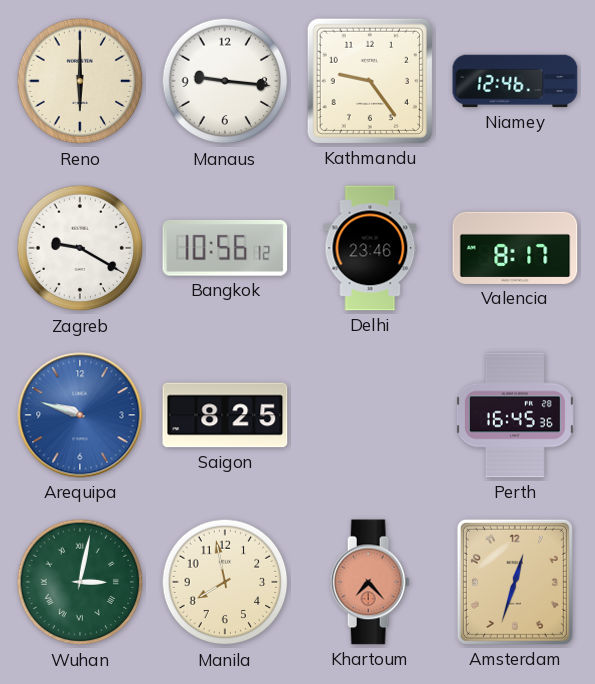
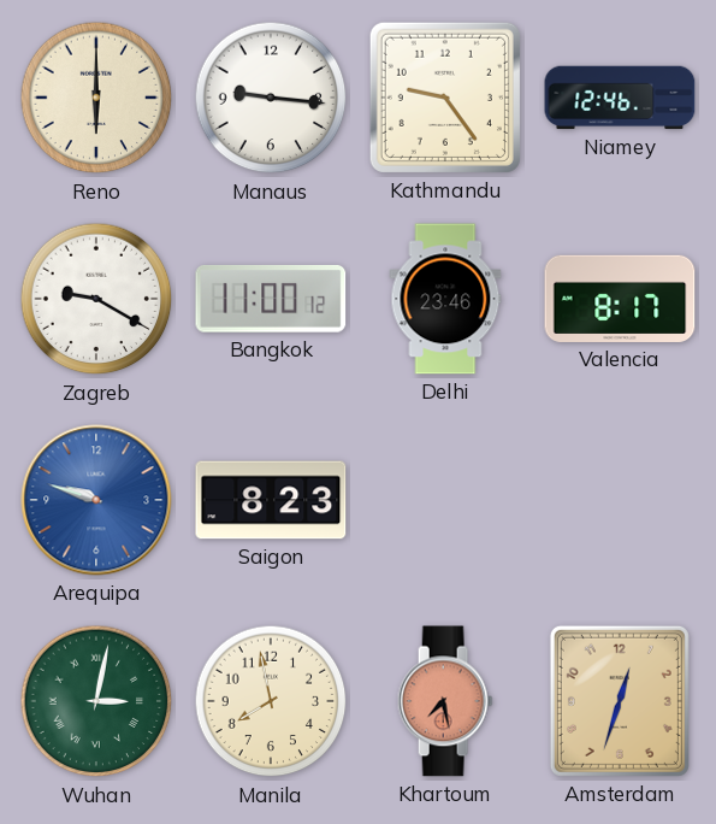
Bangkok: 10:56 -> 11:00 (271, 299)
Saigon: 8:25 -> 8:23 (271, 500)
Perth: 16:45 -> none (515, 415)
Khartoum: 7:23 -> 7:28 (445, 701)
